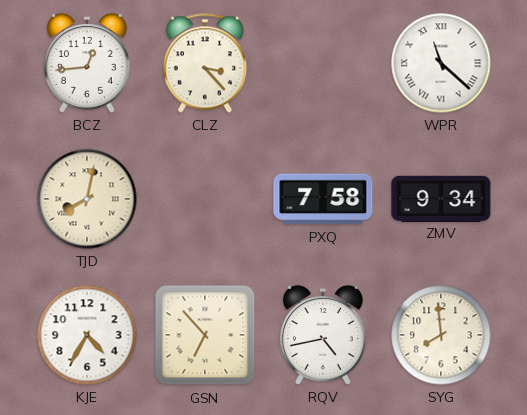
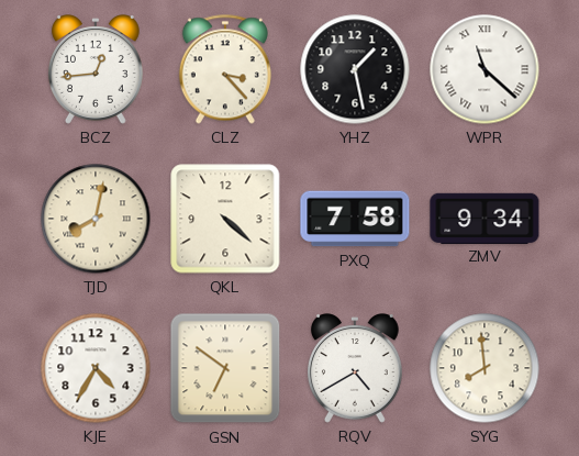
YHZ: none -> 1:28 (355, 69)
QKL: none -> 4:22 (225, 219)
GSN: 6:53 -> 6:51 (225, 368)
RQV: 4:43 -> 4:40 (355, 368)
